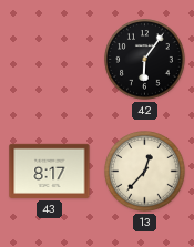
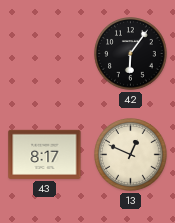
13: 12:37 -> 12:49 (131, 155)
